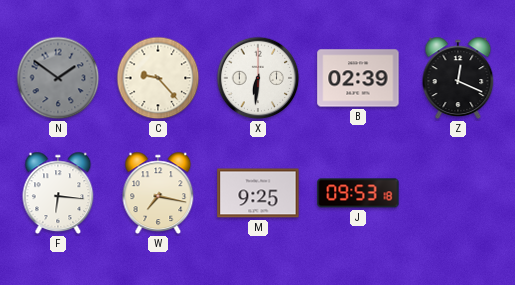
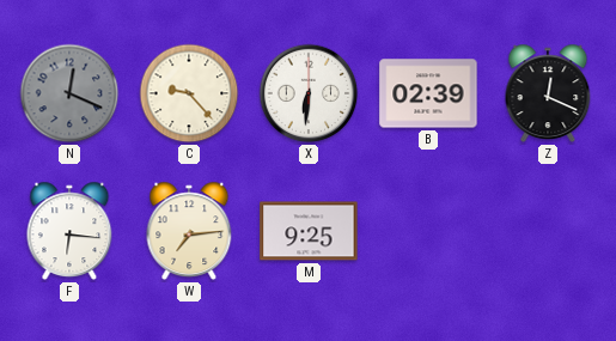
N: 1:51 -> 12:19 (69, 93)
W: 7:17 -> 7:14 (189, 231)
J: 09:53 -> none (358, 193)
